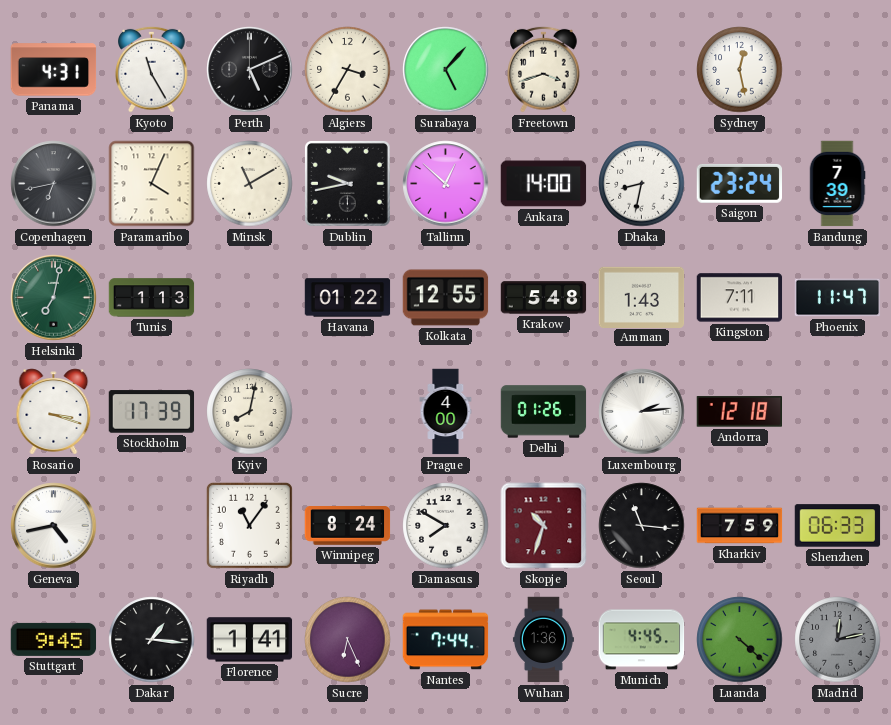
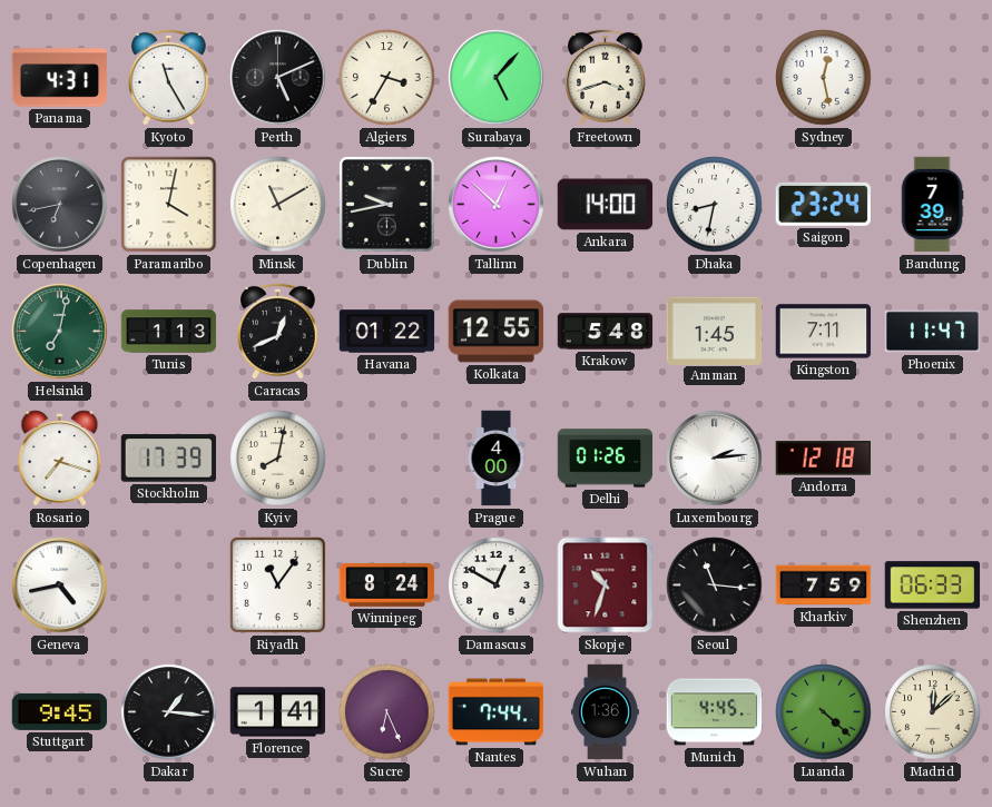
Paramaribo: 4:04 -> 4:02 (169, 205)
Caracas: none -> 12:41 (278, 331)
Amman: 1:43 -> 1:45 (715, 331)
Rosario: 3:18 -> 7:18 (60, 459)
Damascus: 7:50 -> 12:50 (497, 585)
Madrid: 12:13 -> 12:08 (933, 712)
Madrid dial: grey -> cream (933, 712)
